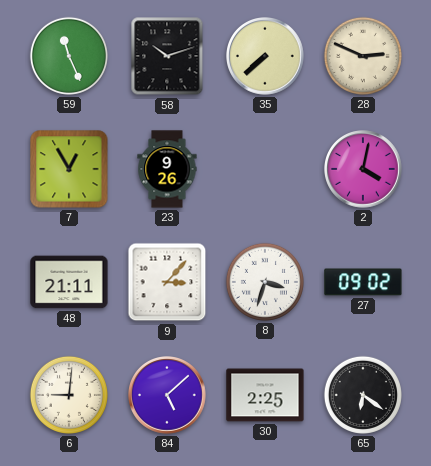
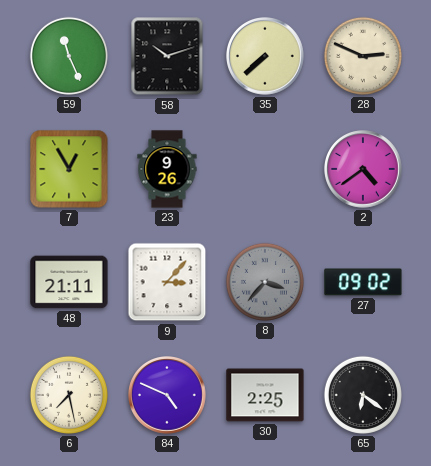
2: 4:02 -> 4:39 (364, 170)
8: 3:33 -> 3:37 (265, 282)
8 dial: white -> grey (265, 282)
6: 9:01 -> 7:28 (69, 395)
84: 5:08 -> 4:49 (168, 396)
